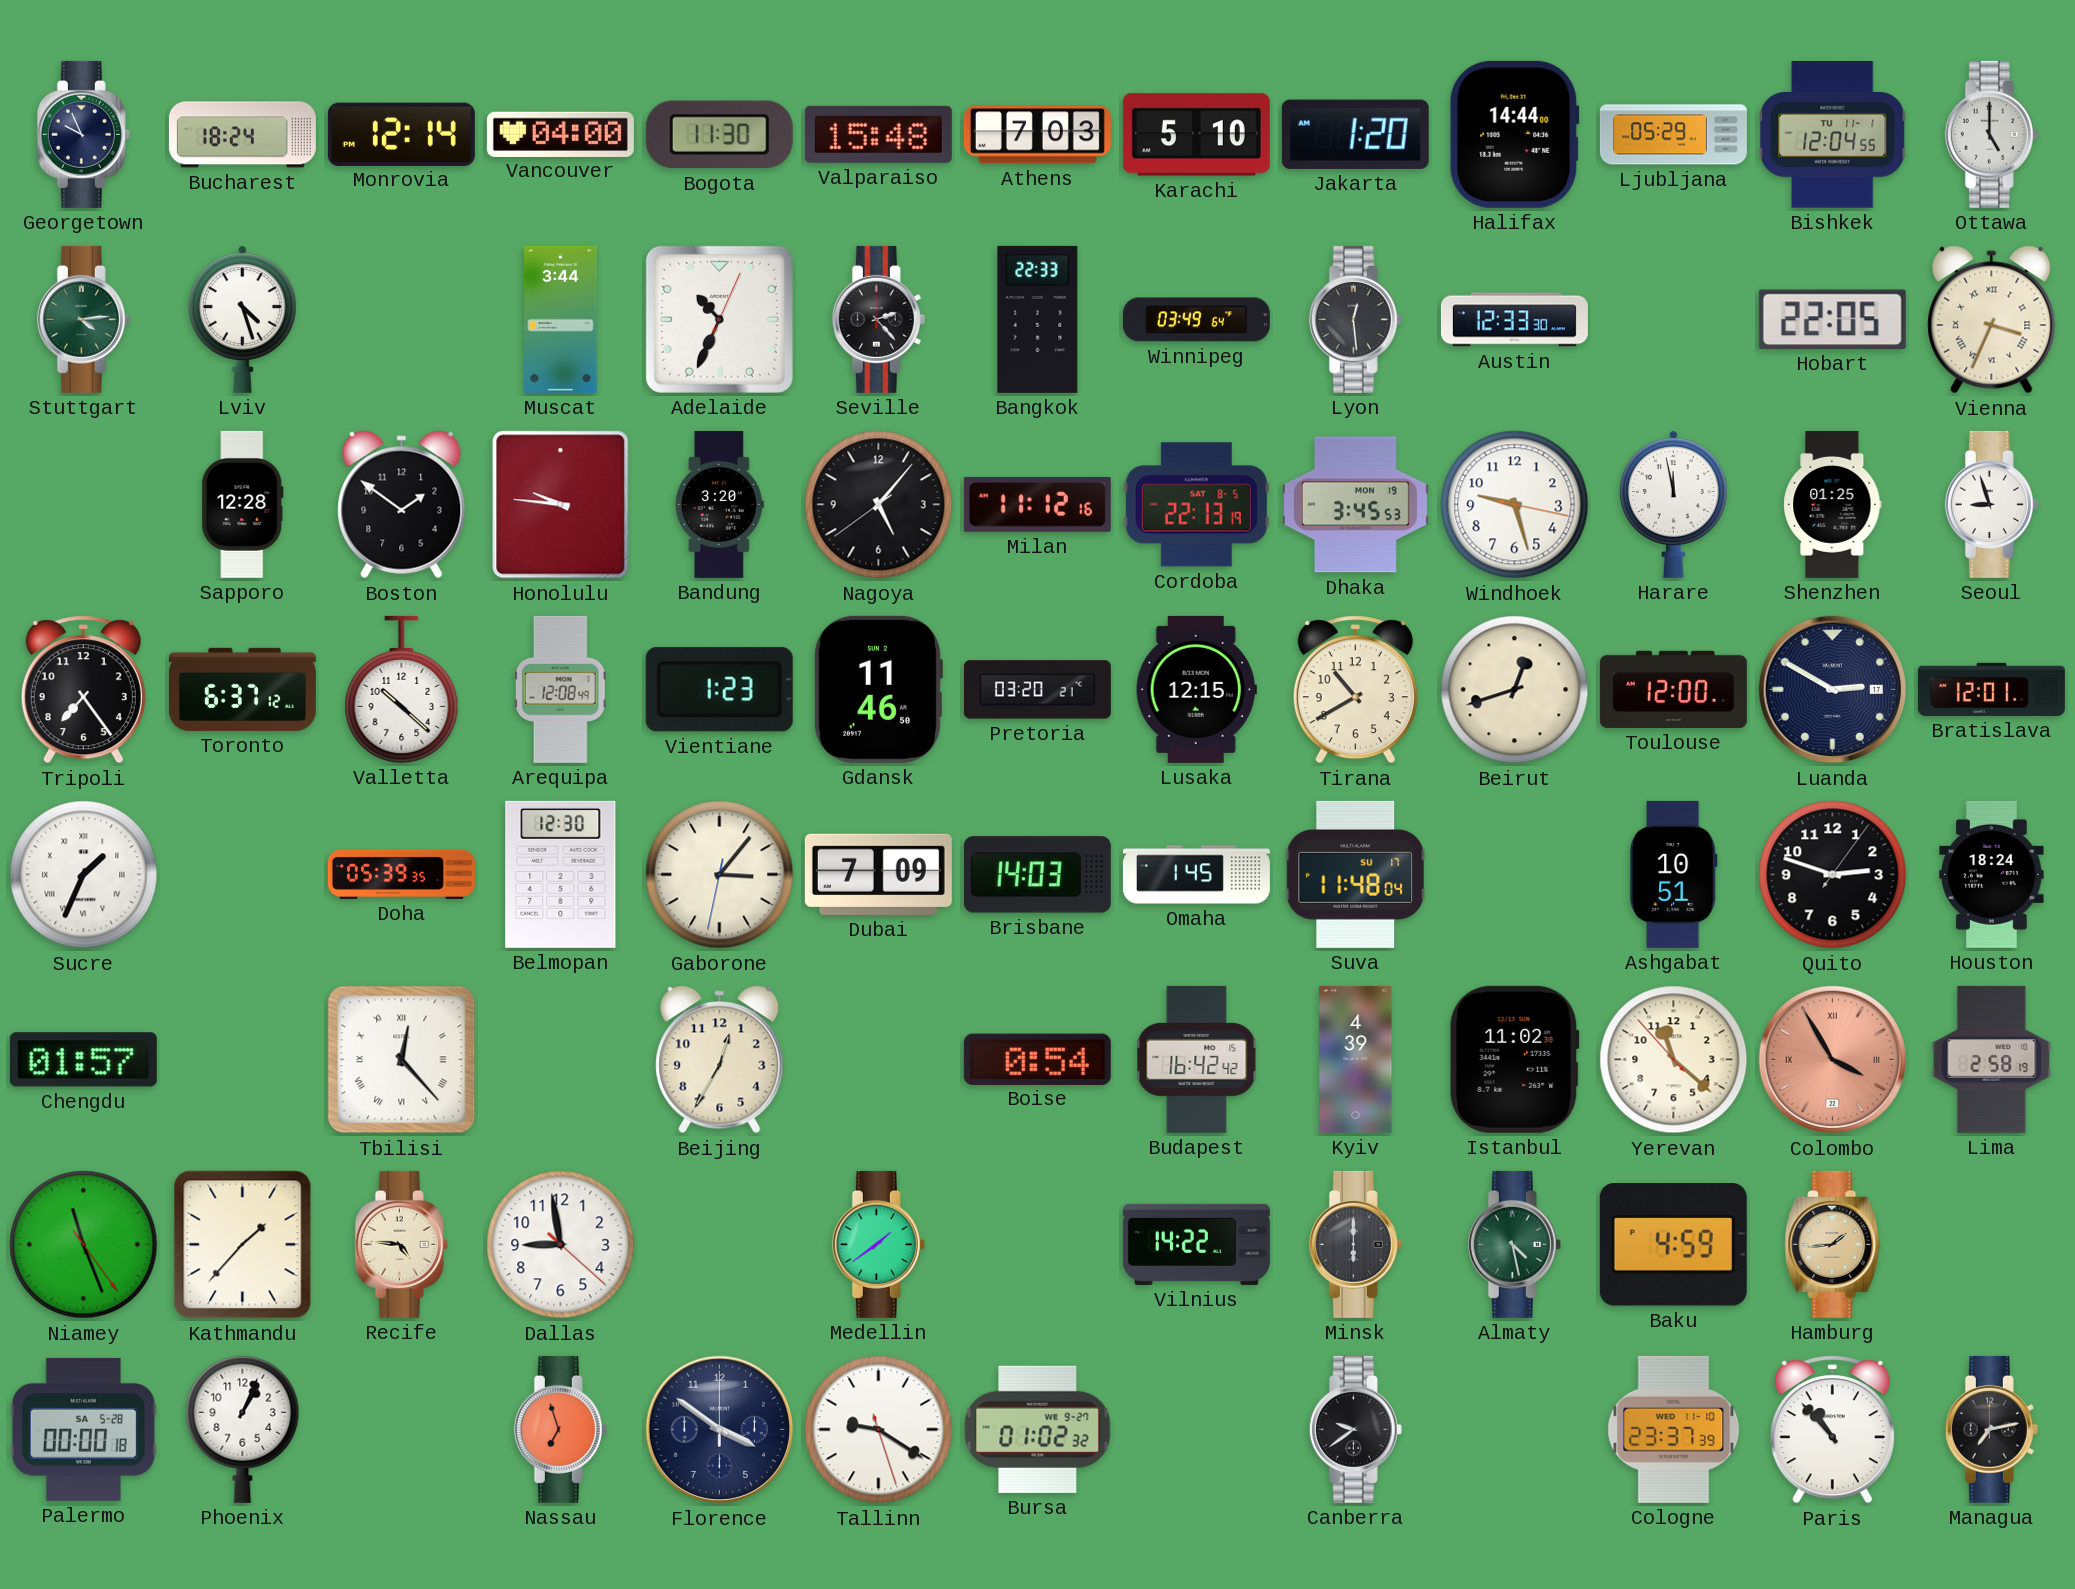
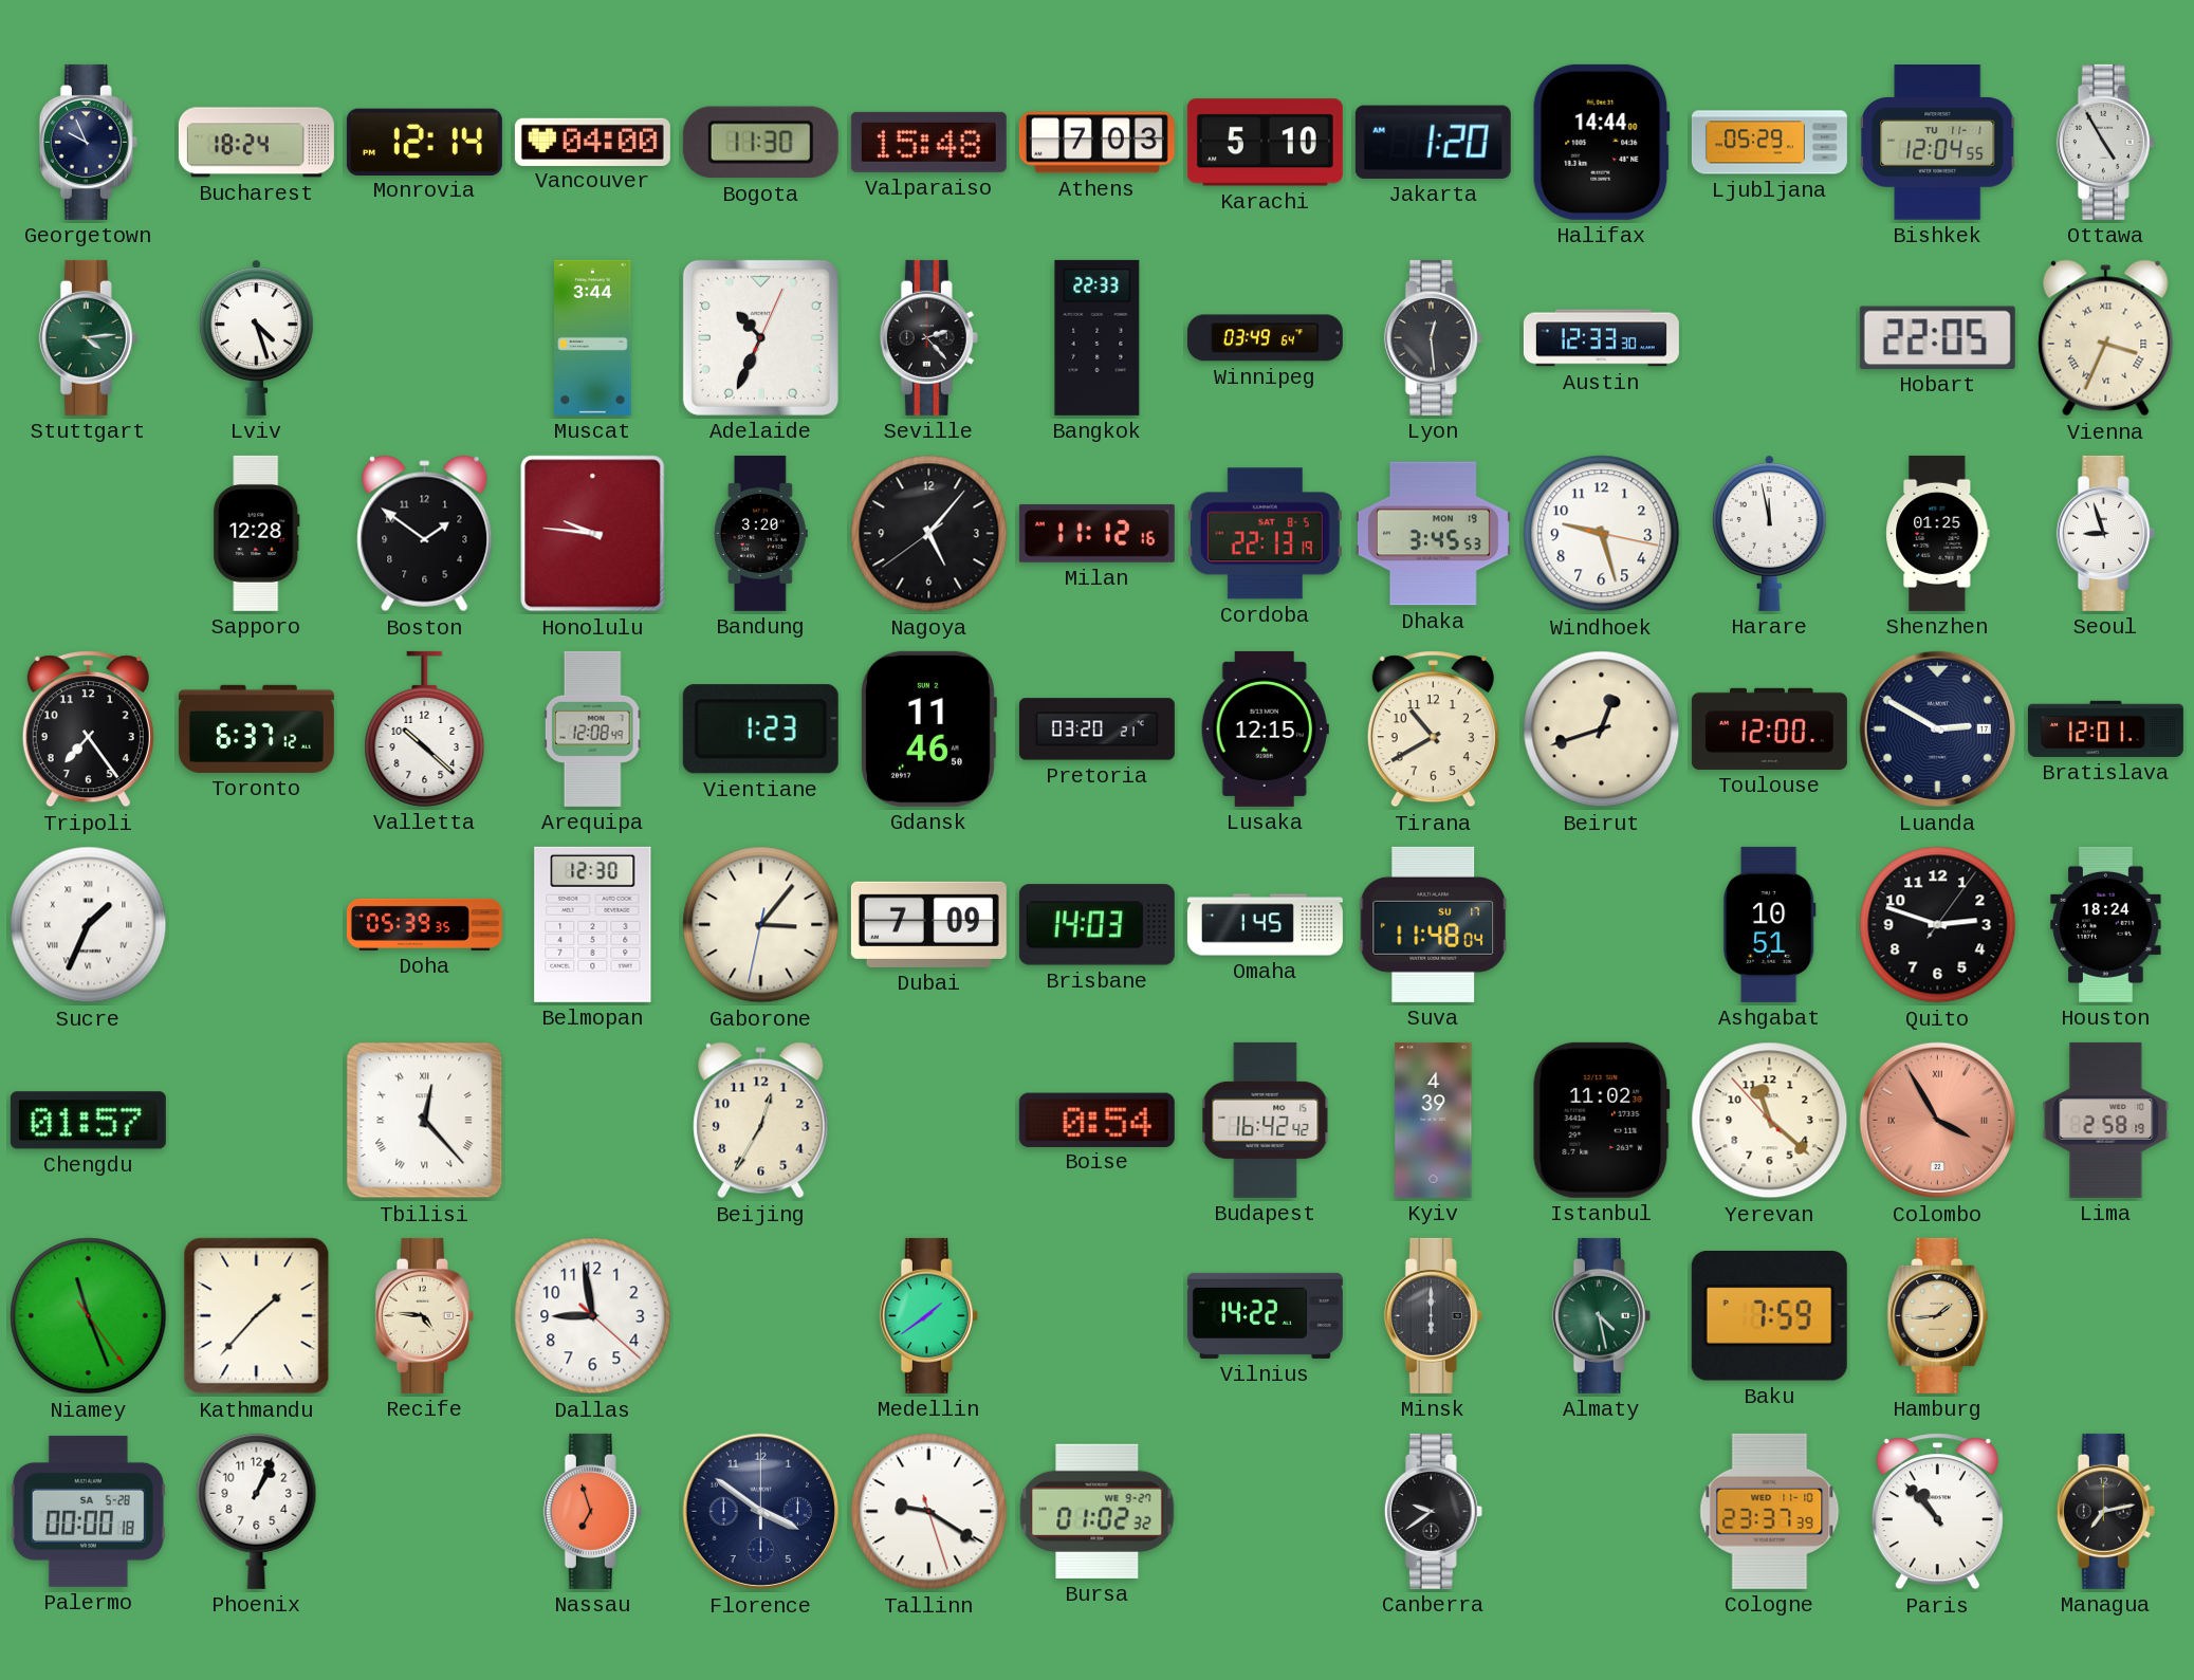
Ottawa: 5:00 -> 4:55 (2105, 142)
Baku: 4:59 -> 7:59 (1769, 1316)
